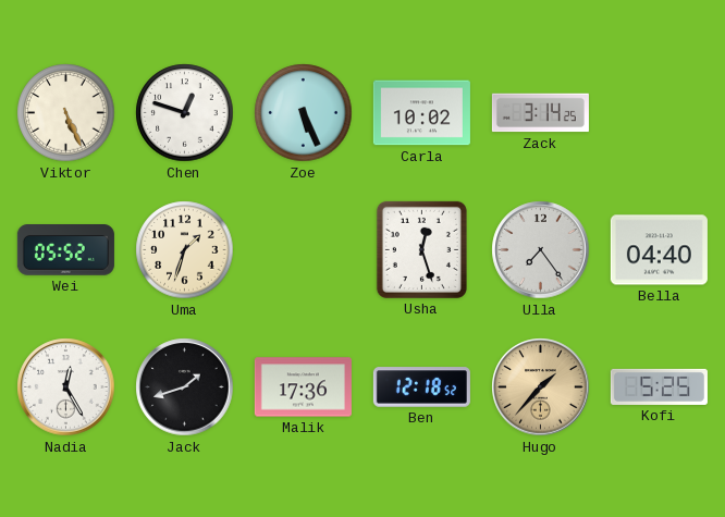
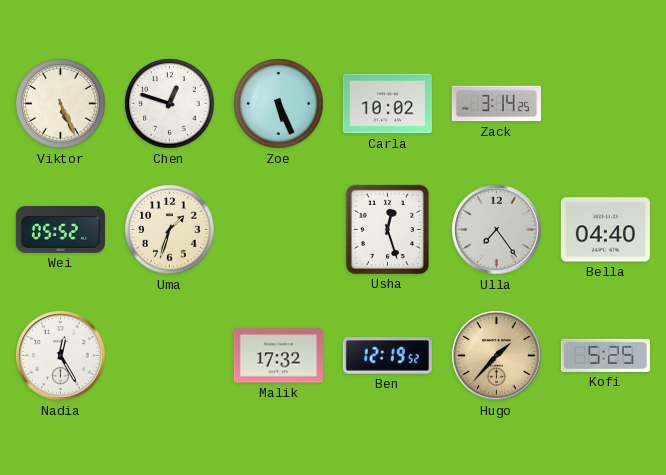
Jack: 1:42 -> none (185, 387)
Malik: 17:36 -> 17:32 (278, 356)
Ben: 12:18 -> 12:19 (387, 356)
